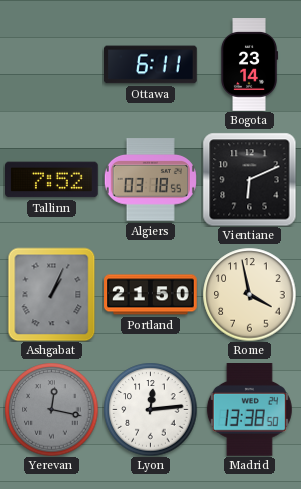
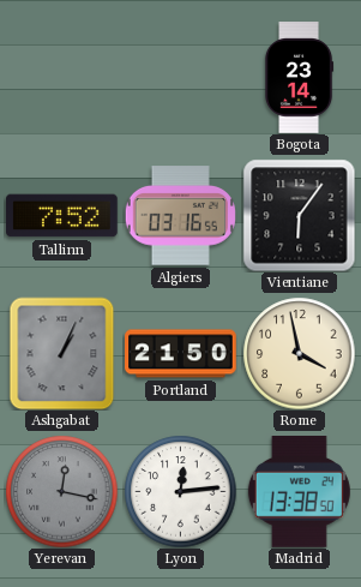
Ottawa: 6:11 -> none (151, 65)
Algiers: 03:18 -> 03:16 (180, 216)
Vientiane: 6:11 -> 6:06 (299, 215)
